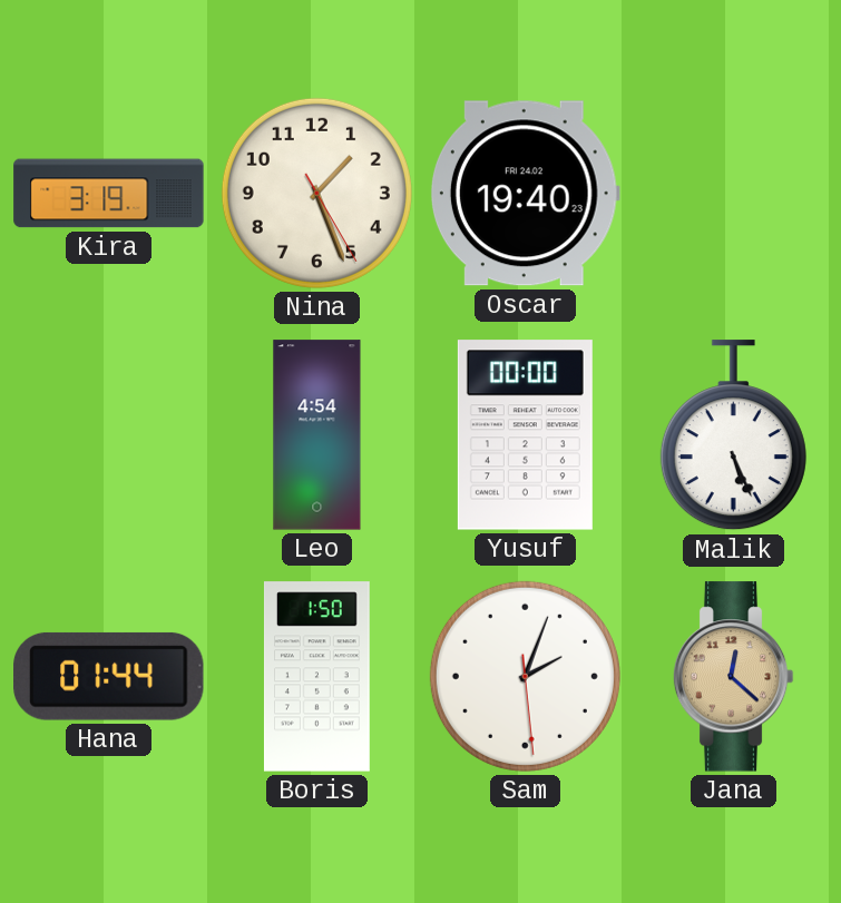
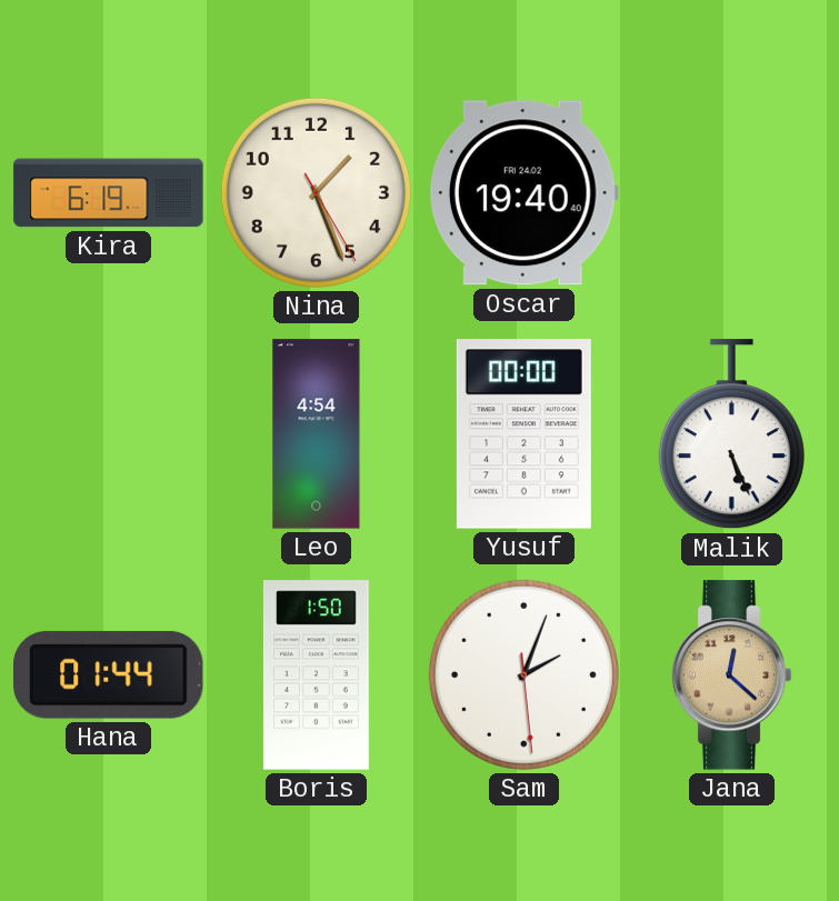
Kira: 3:19 -> 6:19 (109, 193)
Oscar: 19:40:23 -> 19:40 (523, 193)
